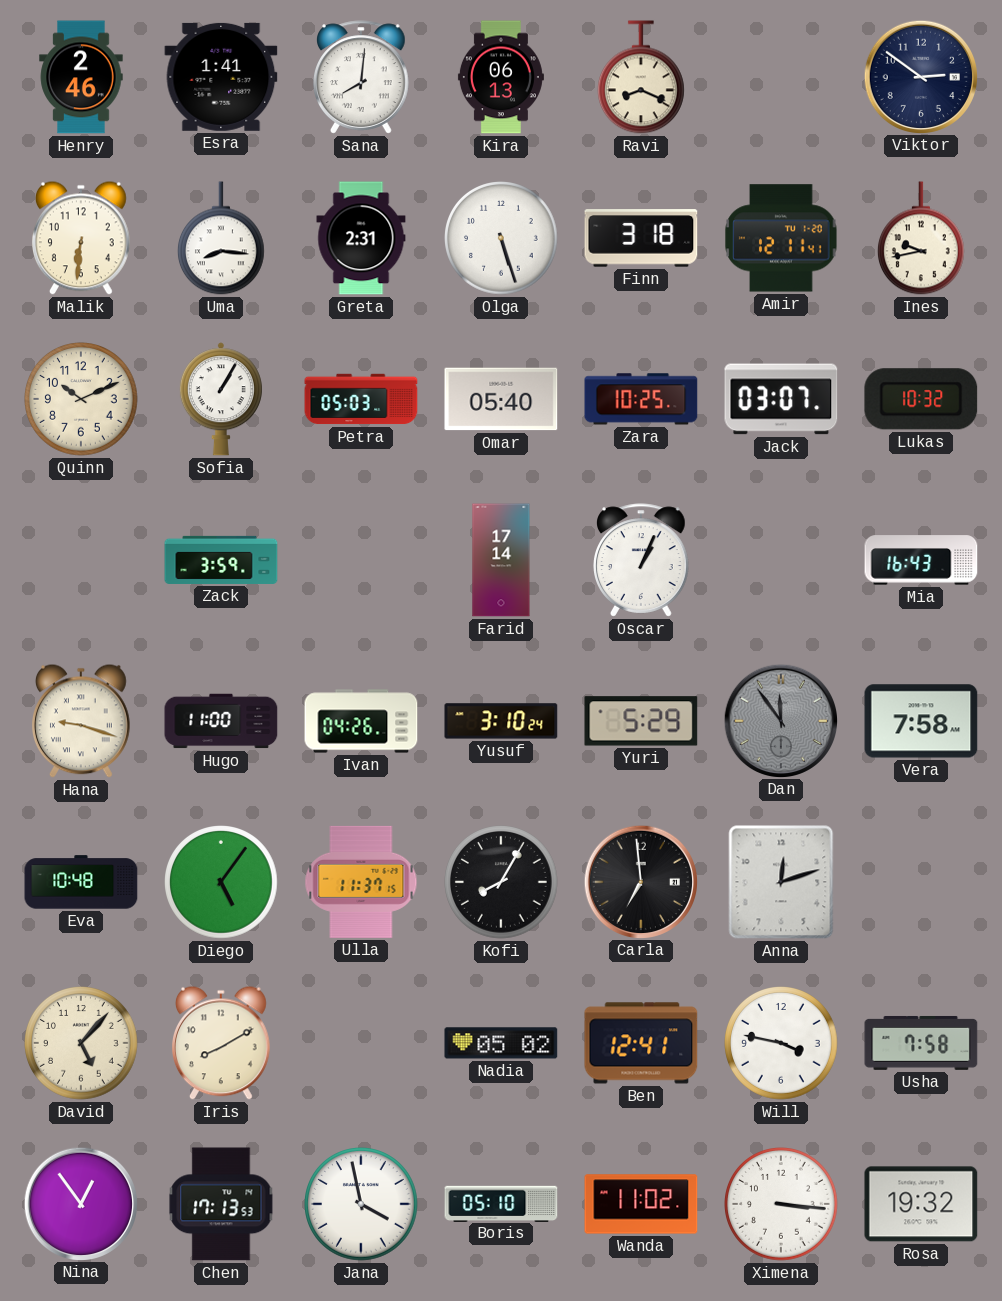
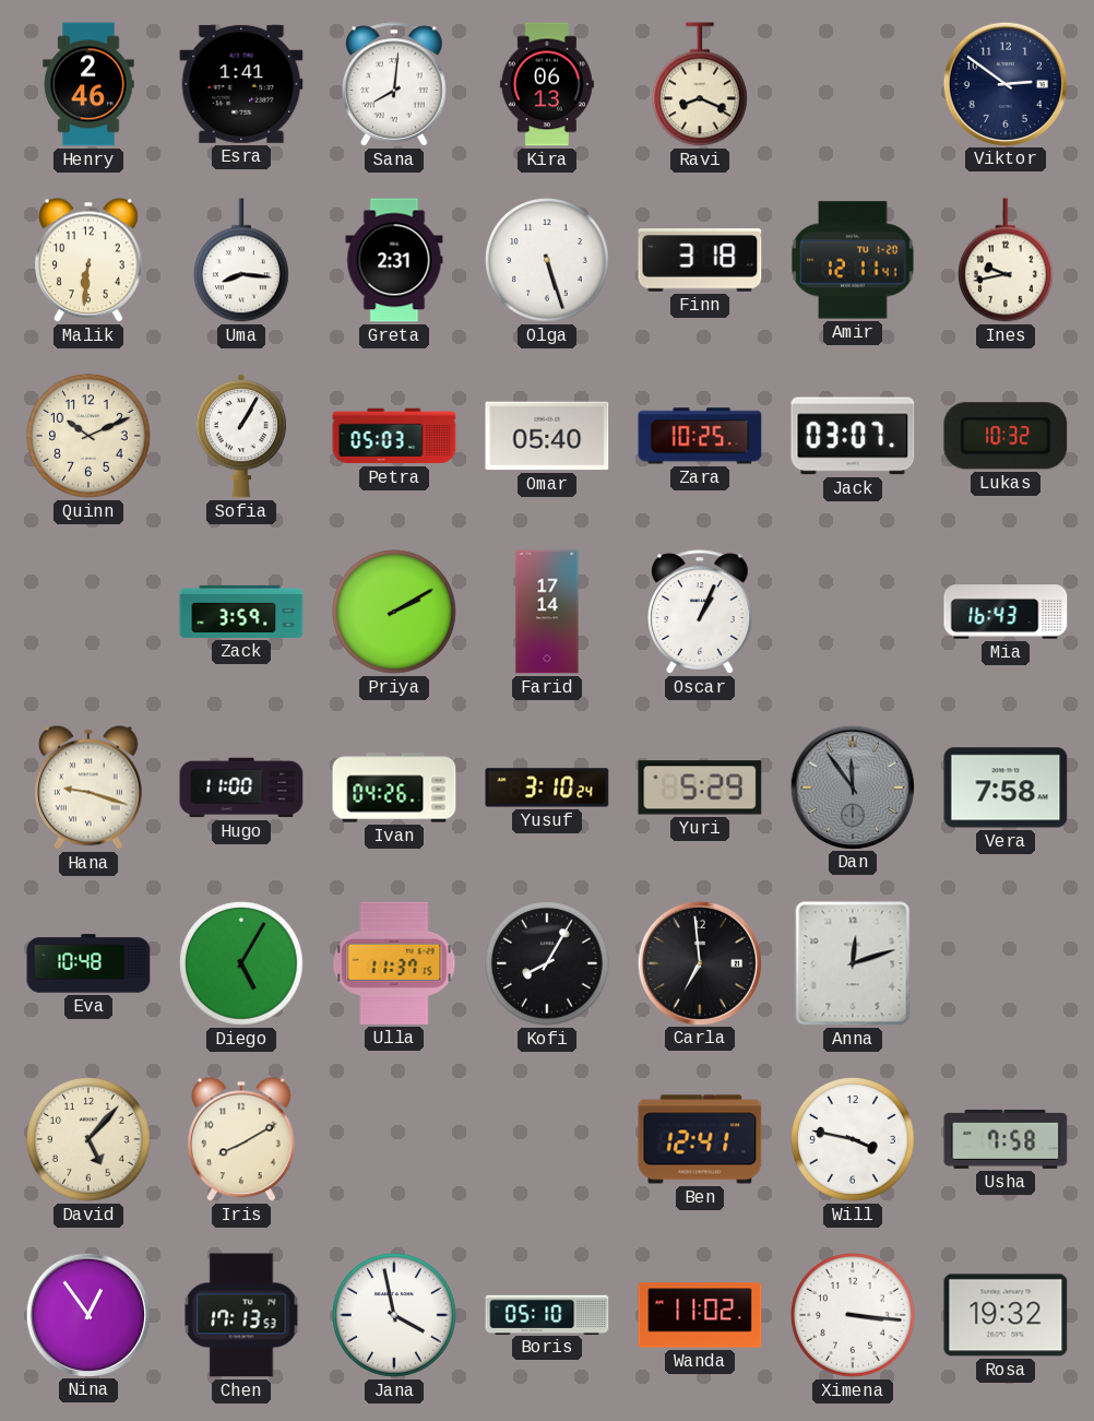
Priya: none -> 2:10 (395, 613)
Diego: 5:06 -> 5:05 (242, 964)
Nadia: 05:02 -> none (501, 1043)
